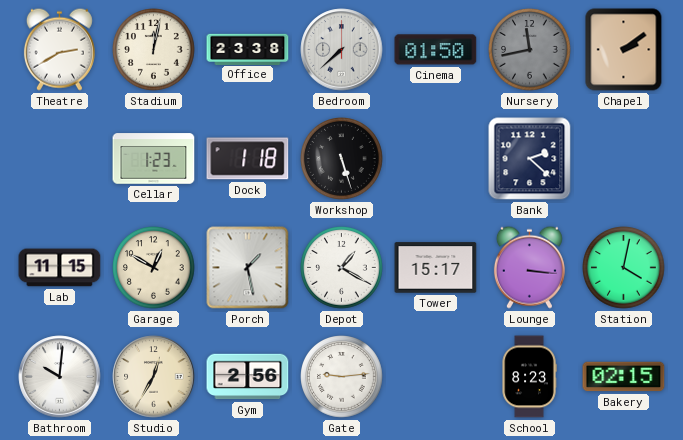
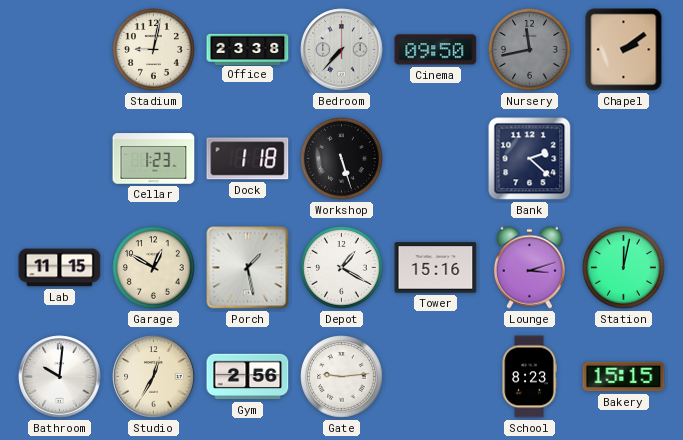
Theatre: 2:40 -> none (59, 49)
Stadium: 12:02 -> 9:02 (154, 50)
Bedroom: 7:38 -> 7:37 (342, 50)
Cinema: 01:50 -> 09:50 (436, 50)
Tower: 15:17 -> 15:16 (436, 268)
Lounge: 3:16 -> 3:12 (529, 267)
Station: 4:02 -> 12:02 (624, 268)
Bakery: 02:15 -> 15:15 (624, 377)
